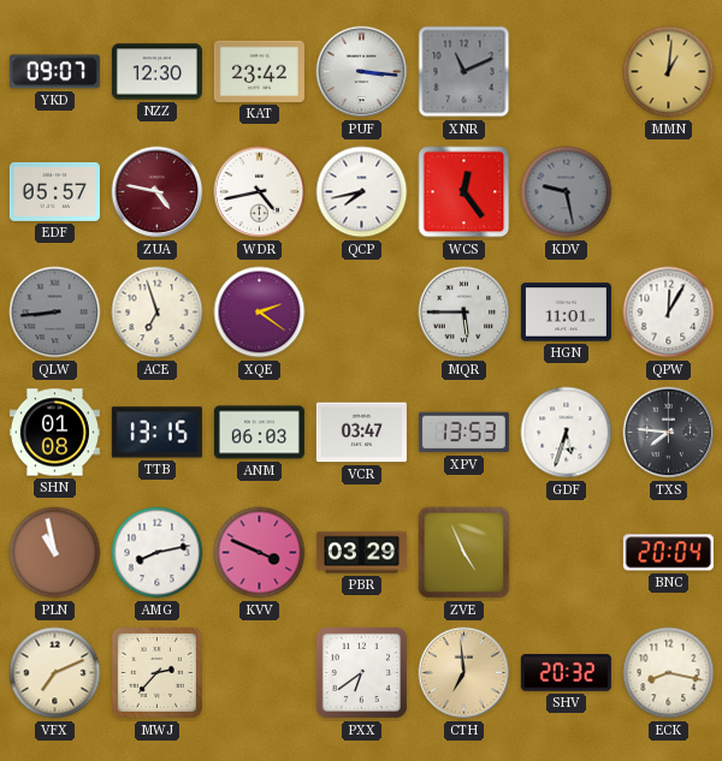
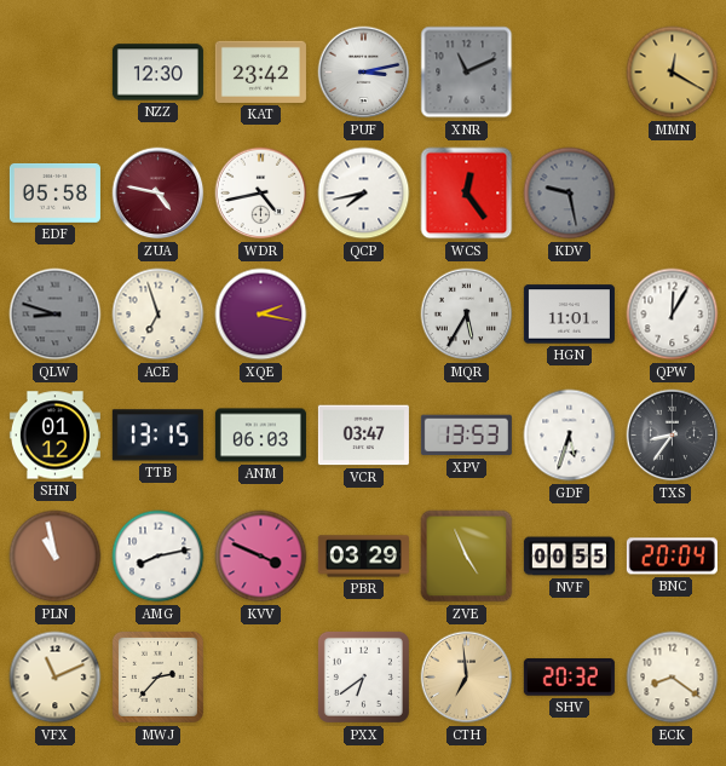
YKD: 09:07 -> none (54, 72)
PUF: 3:16 -> 3:13 (364, 73)
MMN: 1:01 -> 12:20 (673, 73)
EDF: 05:57 -> 05:58 (54, 192)
QLW: 8:44 -> 8:48 (56, 315)
XQE: 2:21 -> 2:17 (261, 315)
MQR: 5:45 -> 5:35 (467, 315)
SHN: 01:08 -> 01:12 (54, 436)
TXS: 7:46 -> 8:36 (673, 436)
NVF: none -> 00:55 (569, 557)
VFX: 7:11 -> 11:11 (56, 678)
ECK: 8:17 -> 8:21 (673, 678)
